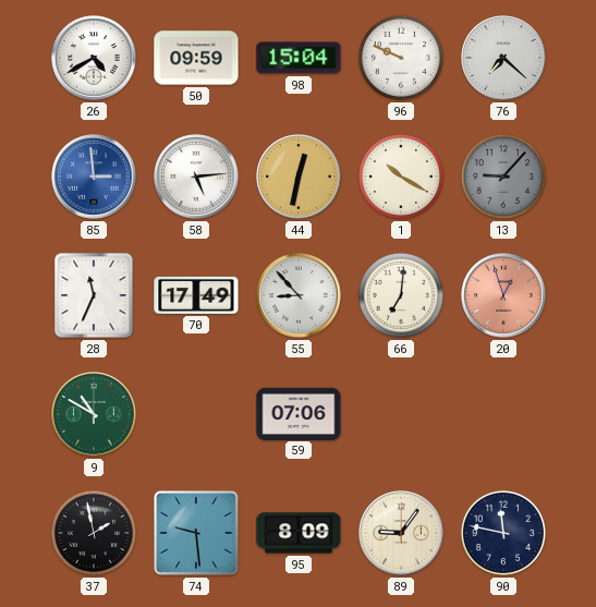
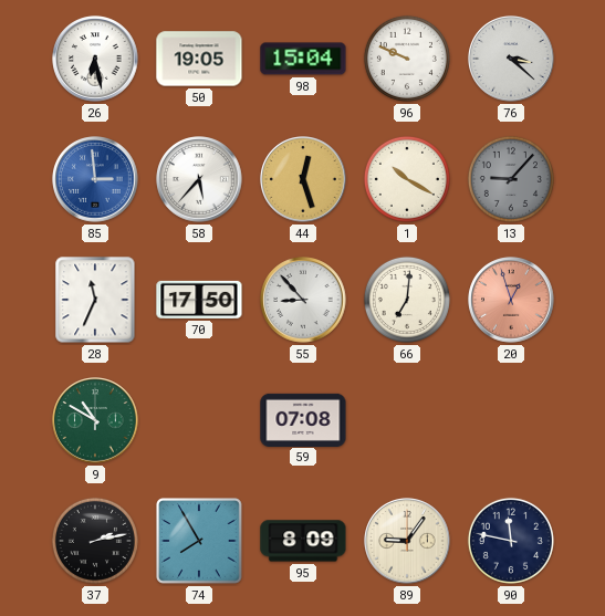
26: 4:40 -> 6:28 (95, 59)
50: 09:59 -> 19:05 (199, 59)
76: 7:22 -> 3:22 (511, 59)
58: 5:14 -> 5:37 (199, 179)
44: 12:32 -> 12:27 (303, 179)
70: 17:49 -> 17:50 (199, 300)
59: 07:06 -> 07:08 (303, 419)
37: 1:58 -> 2:13 (95, 541)
74: 9:29 -> 7:55 (200, 542)
